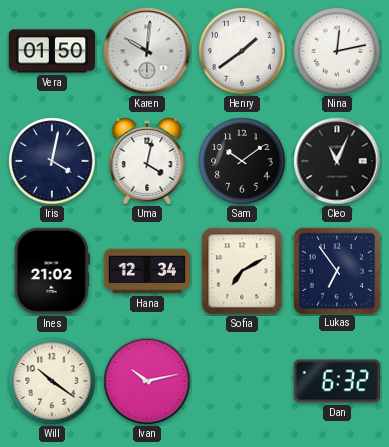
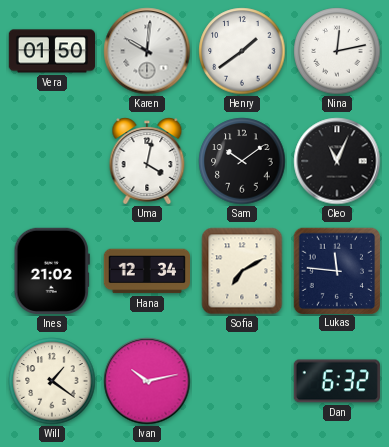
Iris: 4:02 -> none (52, 161)
Lukas: 6:54 -> 11:46 (336, 270)
Will: 10:21 -> 1:21 (52, 381)
